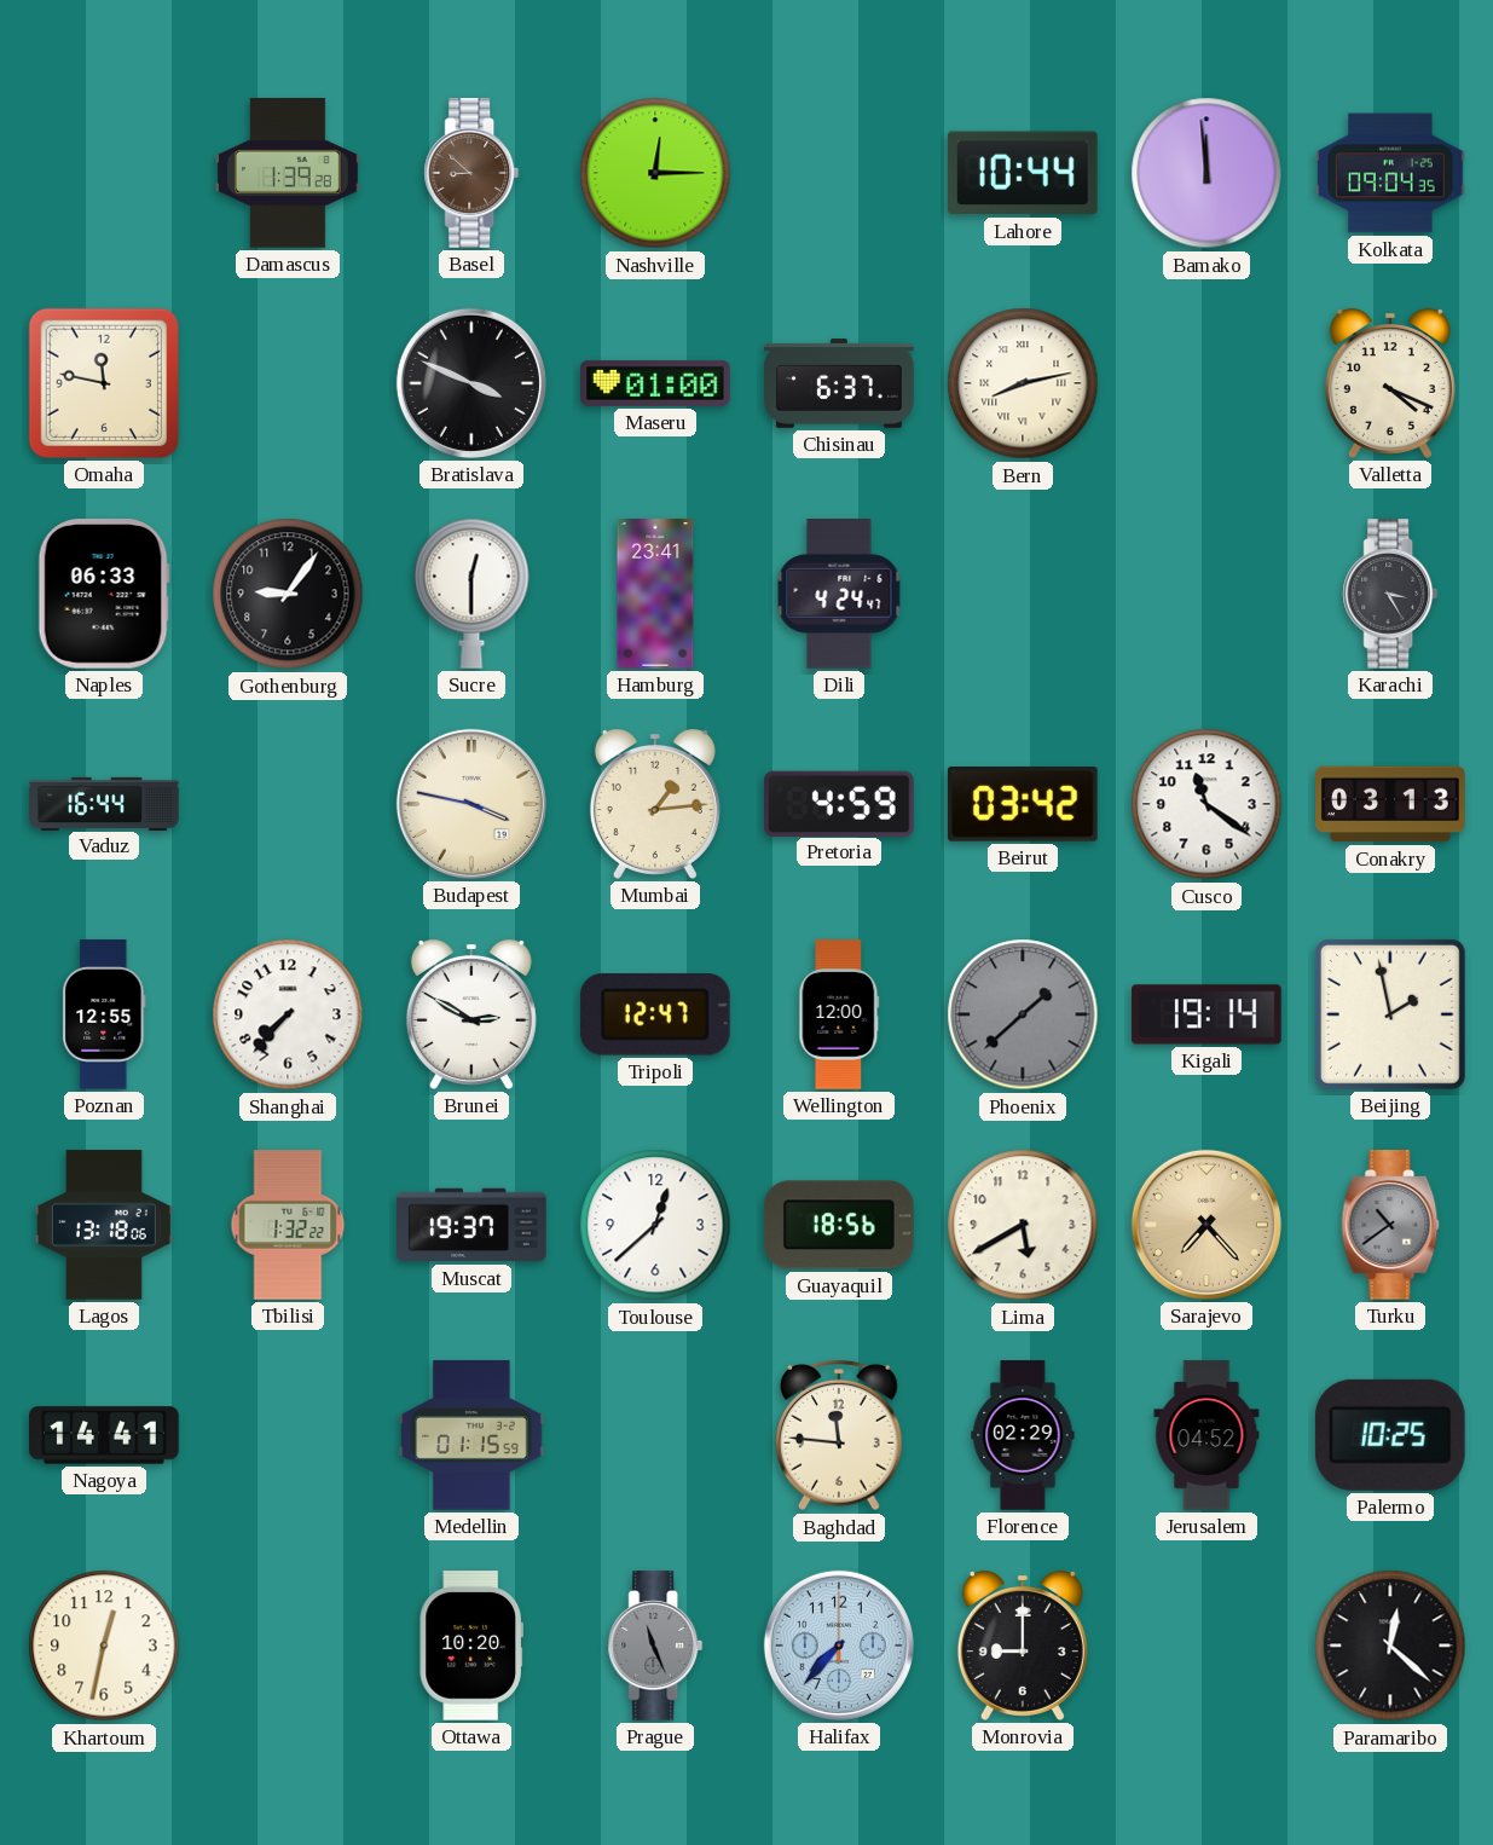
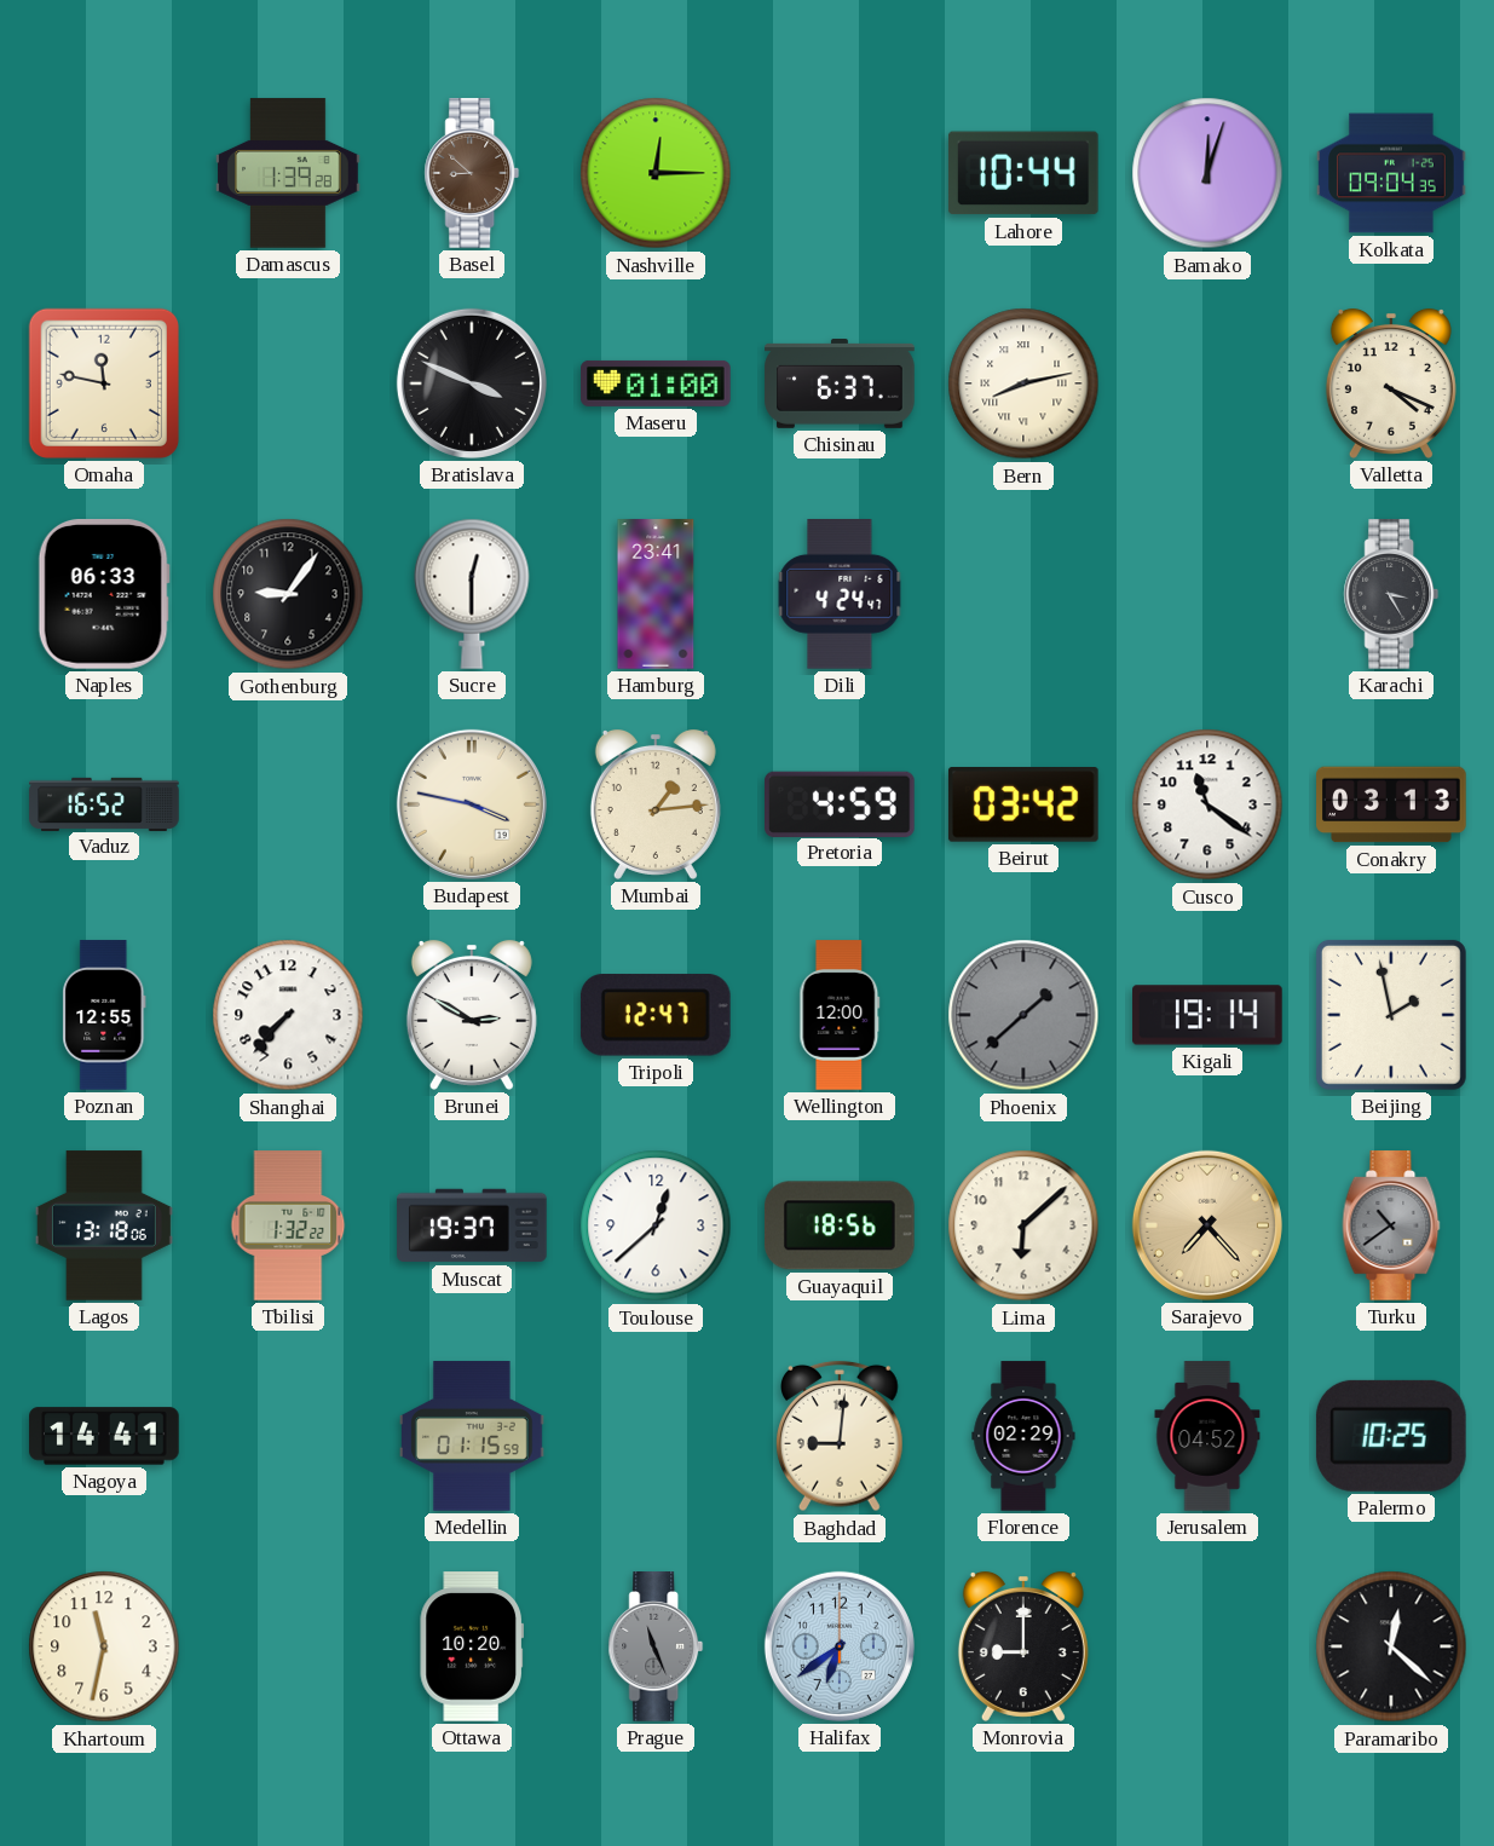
Bamako: 11:59 -> 12:03 (1207, 173)
Vaduz: 16:44 -> 16:52 (104, 803)
Lima: 5:40 -> 6:08 (1023, 1225)
Baghdad: 11:46 -> 9:01 (841, 1436)
Khartoum: 12:32 -> 11:32 (104, 1646)
Halifax: 7:37 -> 6:39 (840, 1646)
